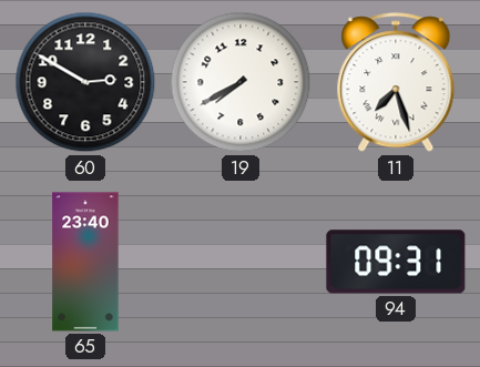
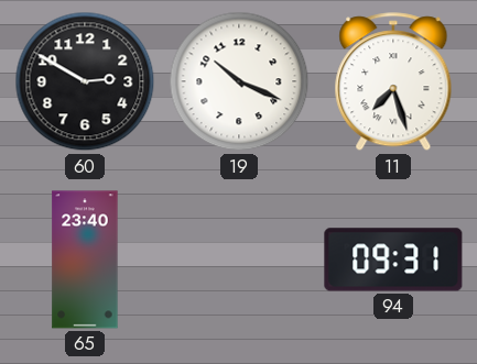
19: 7:40 -> 10:19 (239, 81)
